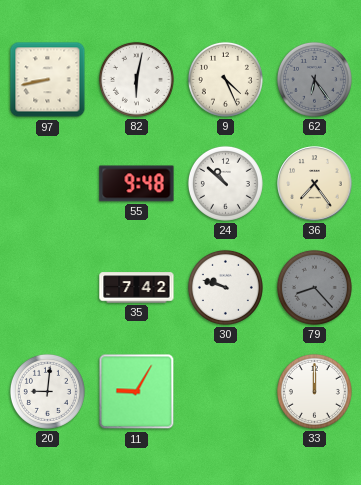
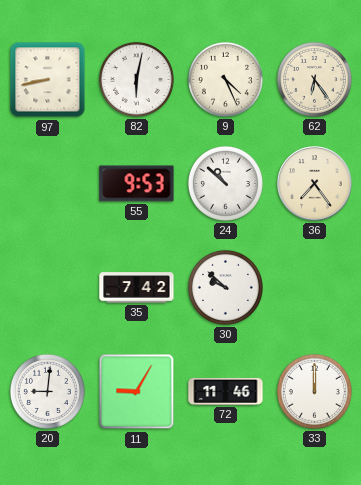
62 dial: grey -> cream (314, 79)
55: 9:48 -> 9:53 (137, 184)
30: 9:48 -> 9:52 (225, 287)
79: 8:23 -> none (314, 287)
72: none -> 11:46 (226, 391)
